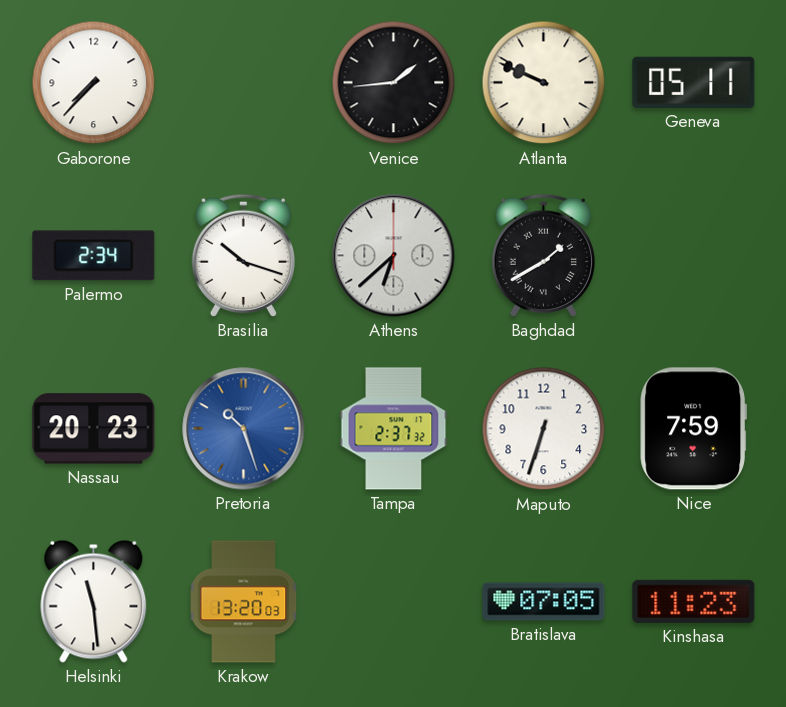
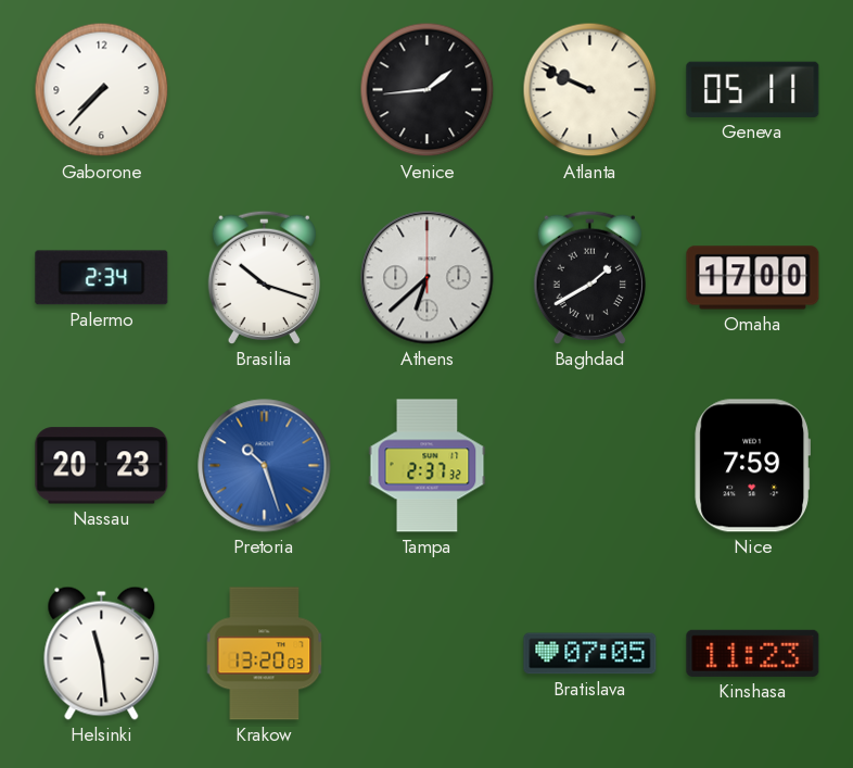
Omaha: none -> 17:00 (753, 278)
Maputo: 6:33 -> none (544, 429)
